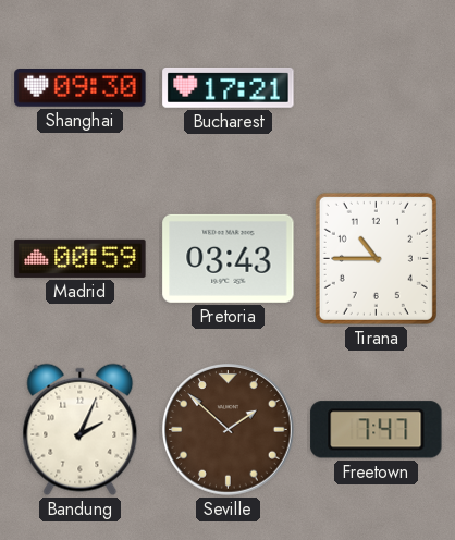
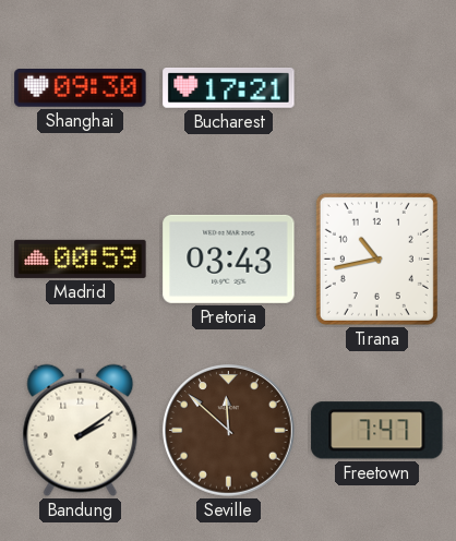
Tirana: 10:45 -> 10:43 (376, 259)
Bandung: 2:04 -> 2:09 (81, 431)
Seville: 1:52 -> 11:52 (229, 431)
